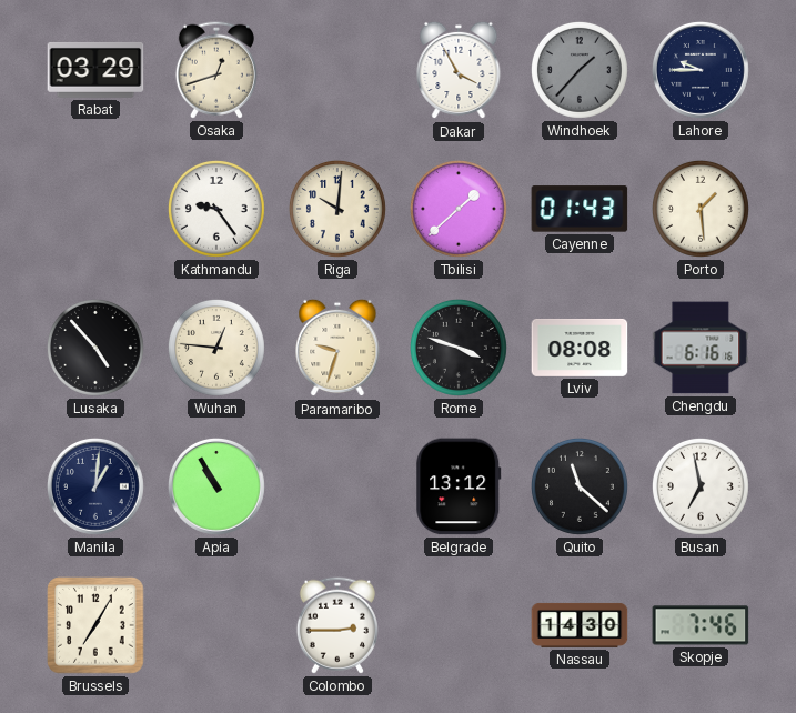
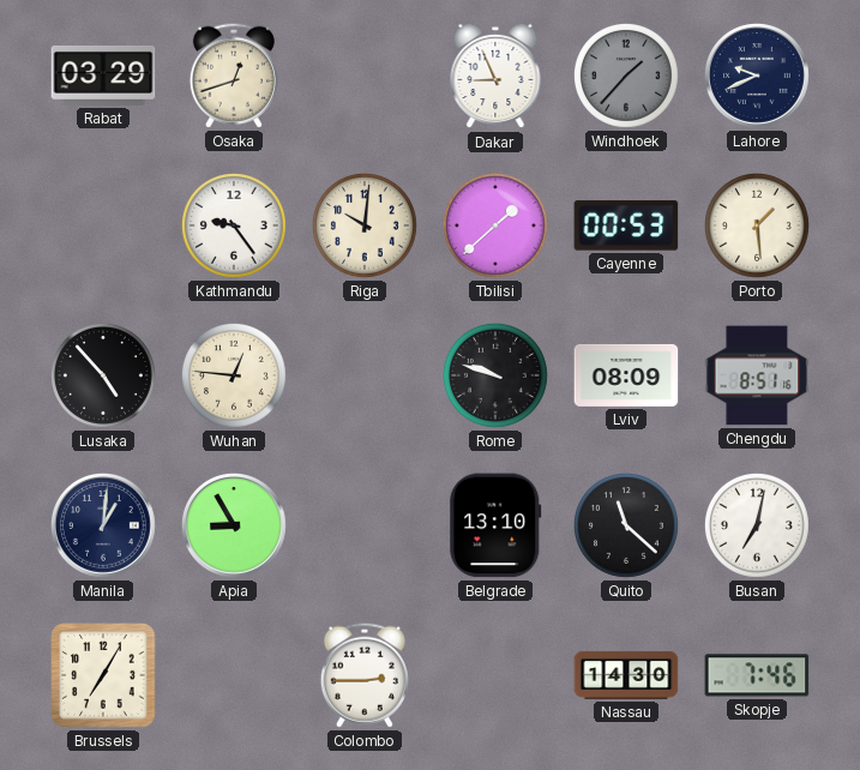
Dakar: 3:55 -> 8:56 (495, 76)
Lahore: 9:45 -> 9:41 (758, 77)
Cayenne: 01:43 -> 00:53 (626, 225)
Paramaribo: 9:33 -> none (337, 348)
Rome: 3:48 -> 9:48 (495, 375)
Lviv: 08:08 -> 08:09 (626, 375)
Chengdu: 6:16 -> 8:51 (757, 375)
Apia: 10:55 -> 8:55 (235, 527)
Belgrade: 13:12 -> 13:10 (495, 525)
Busan: 6:58 -> 7:02 (757, 525)
